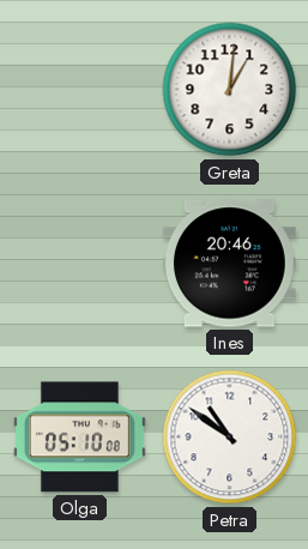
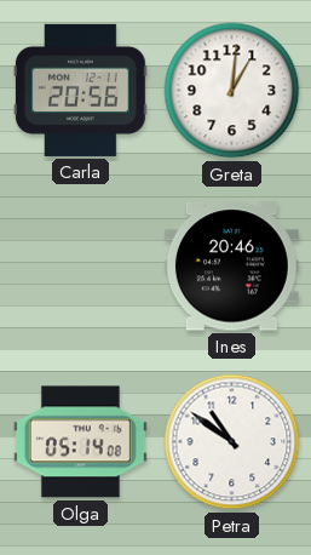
Carla: none -> 20:56 (80, 90)
Olga: 05:10 -> 05:14 (80, 442)
